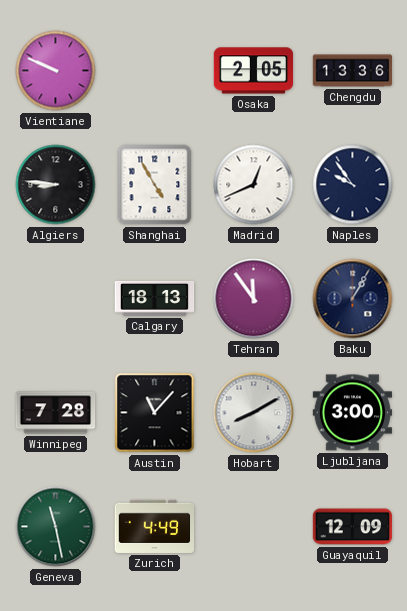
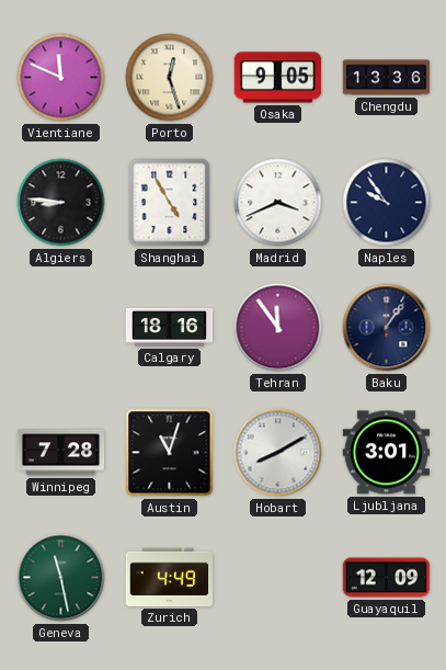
Vientiane: 9:49 -> 11:49 (61, 78)
Porto: none -> 12:27 (170, 78)
Osaka: 2:05 -> 9:05 (278, 78)
Madrid: 12:41 -> 3:41 (278, 203)
Calgary: 18:13 -> 18:16 (170, 327)
Baku: 1:05 -> 1:06 (387, 328)
Austin: 11:07 -> 11:03 (170, 453)
Ljubljana: 3:00 -> 3:01 (387, 453)
